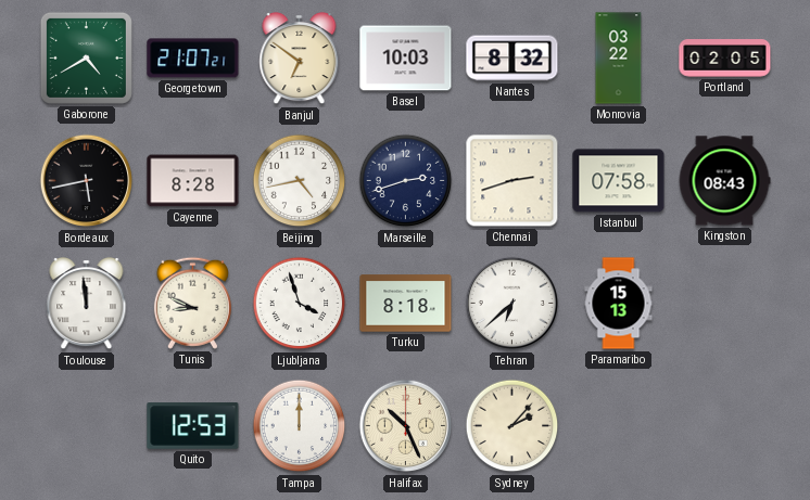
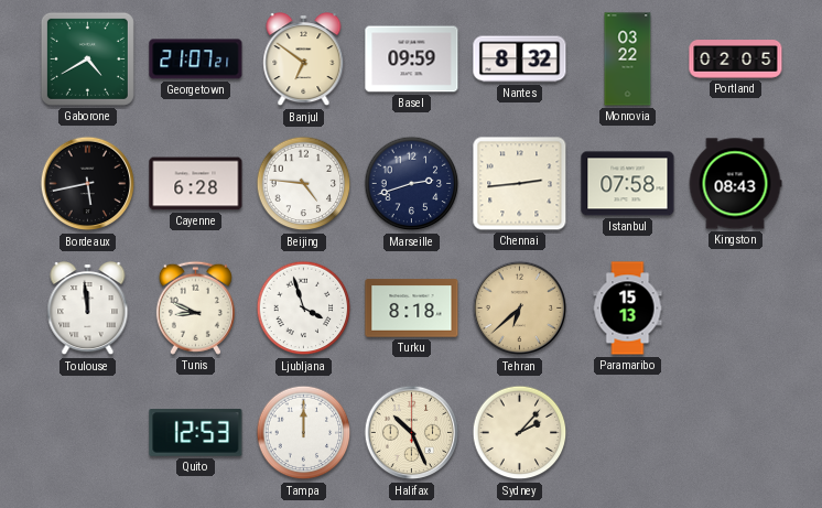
Basel: 10:03 -> 09:59 (412, 60)
Cayenne: 8:28 -> 6:28 (196, 184)
Beijing: 4:43 -> 4:46 (304, 184)
Chennai: 2:42 -> 2:44 (520, 184)
Tehran dial: white -> champagne (520, 309)
